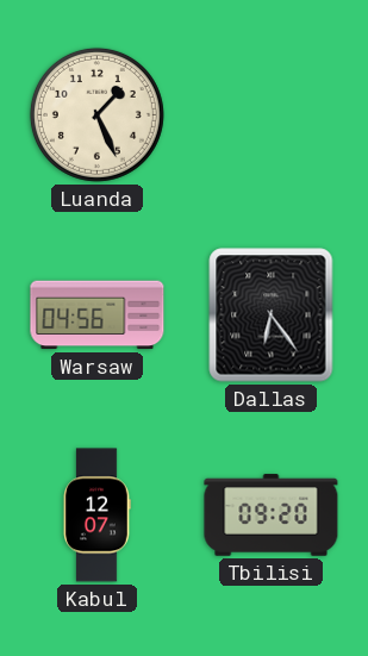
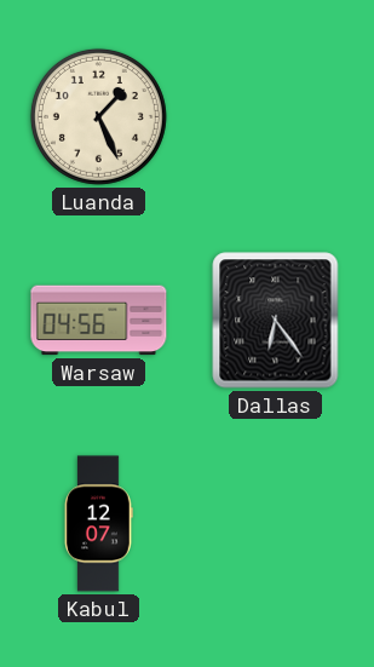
Tbilisi: 09:20 -> none (272, 516)
